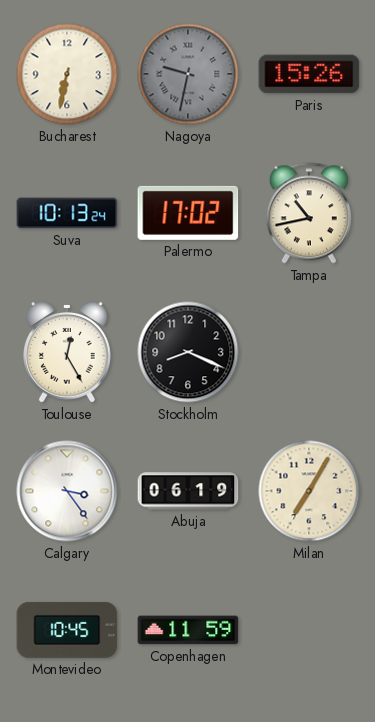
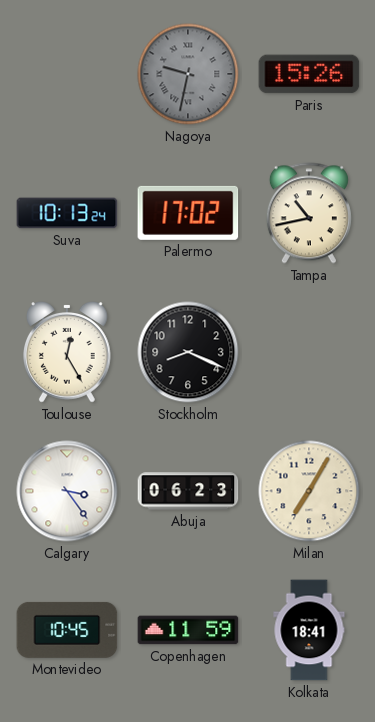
Bucharest: 6:32 -> none (67, 74)
Abuja: 06:19 -> 06:23 (188, 491)
Kolkata: none -> 18:41 (309, 630)
